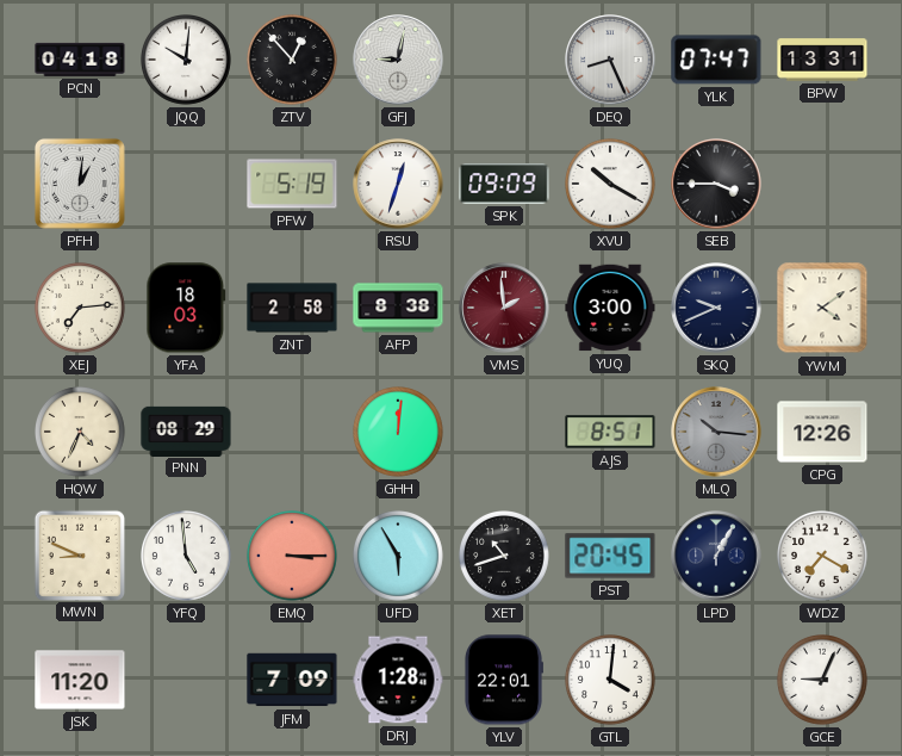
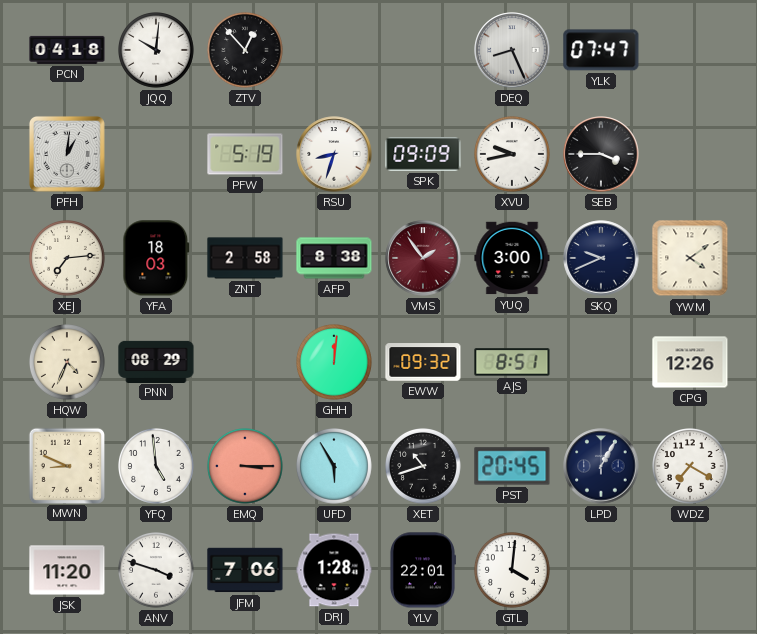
GFJ: 9:02 -> none (398, 60)
BPW: 13:31 -> none (822, 60)
RSU: 12:33 -> 8:33 (334, 154)
XVU: 10:20 -> 9:43 (513, 155)
VMS: 1:59 -> 1:54 (423, 258)
EWW: none -> 09:32 (423, 362)
MLQ: 10:16 -> none (716, 432)
ANV: none -> 3:48 (157, 571)
JFM: 7:09 -> 7:06 (245, 570)
GCE: 9:04 -> none (823, 681)
